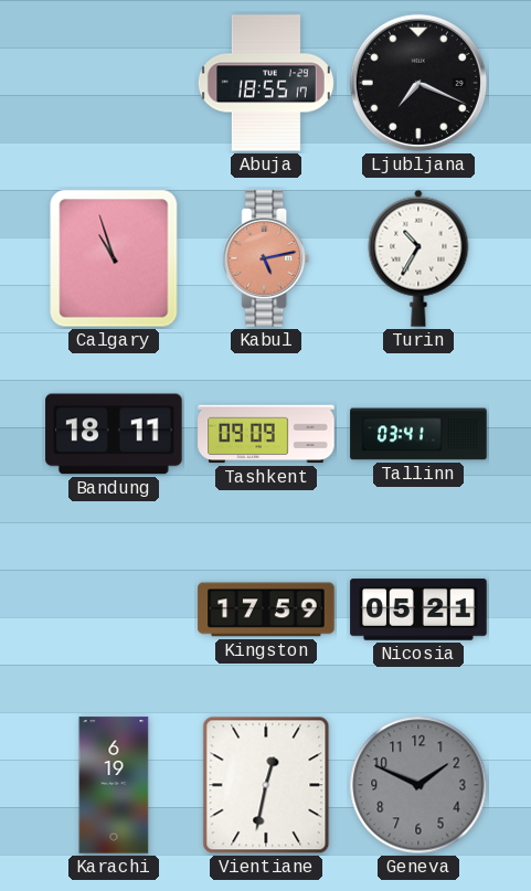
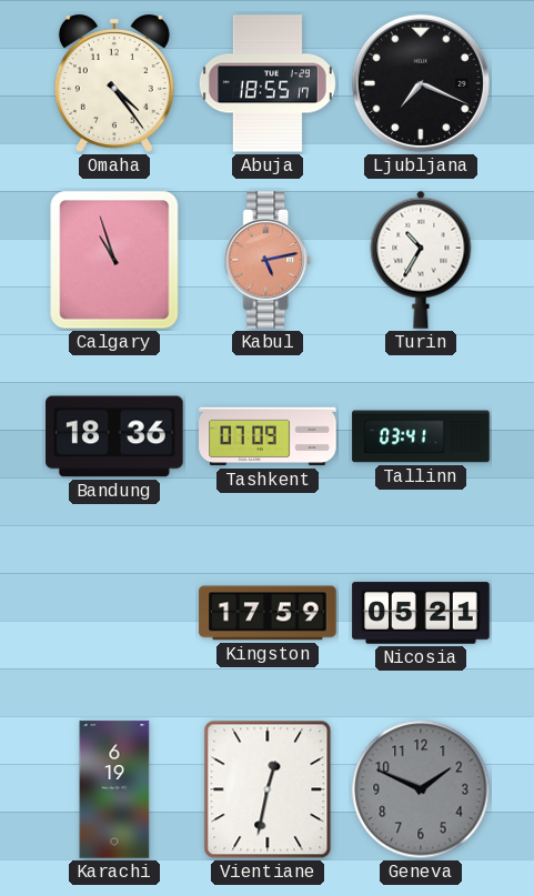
Omaha: none -> 4:24 (114, 83)
Bandung: 18:11 -> 18:36 (114, 436)
Tashkent: 09:09 -> 07:09 (268, 436)
